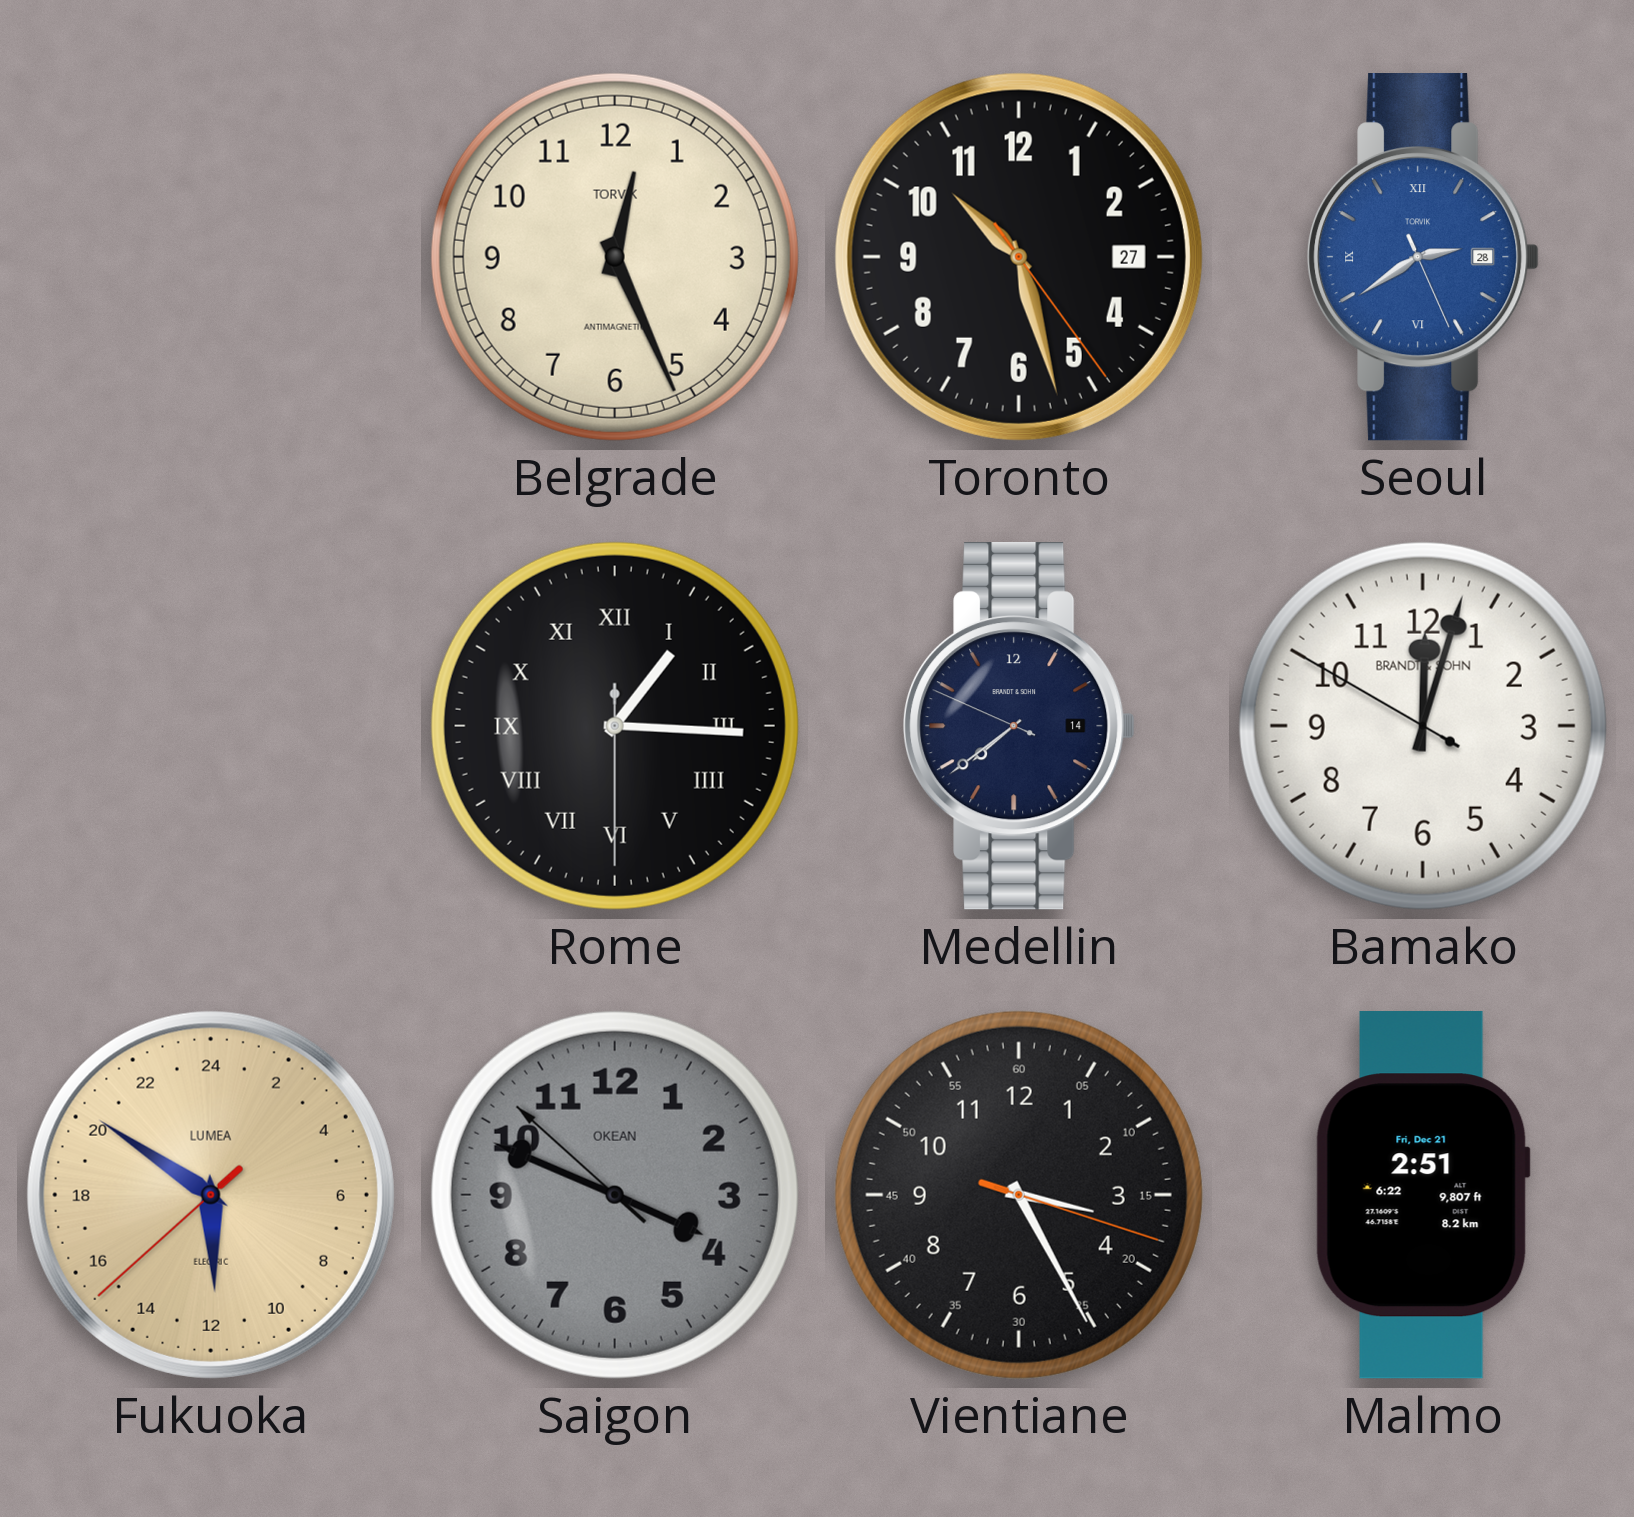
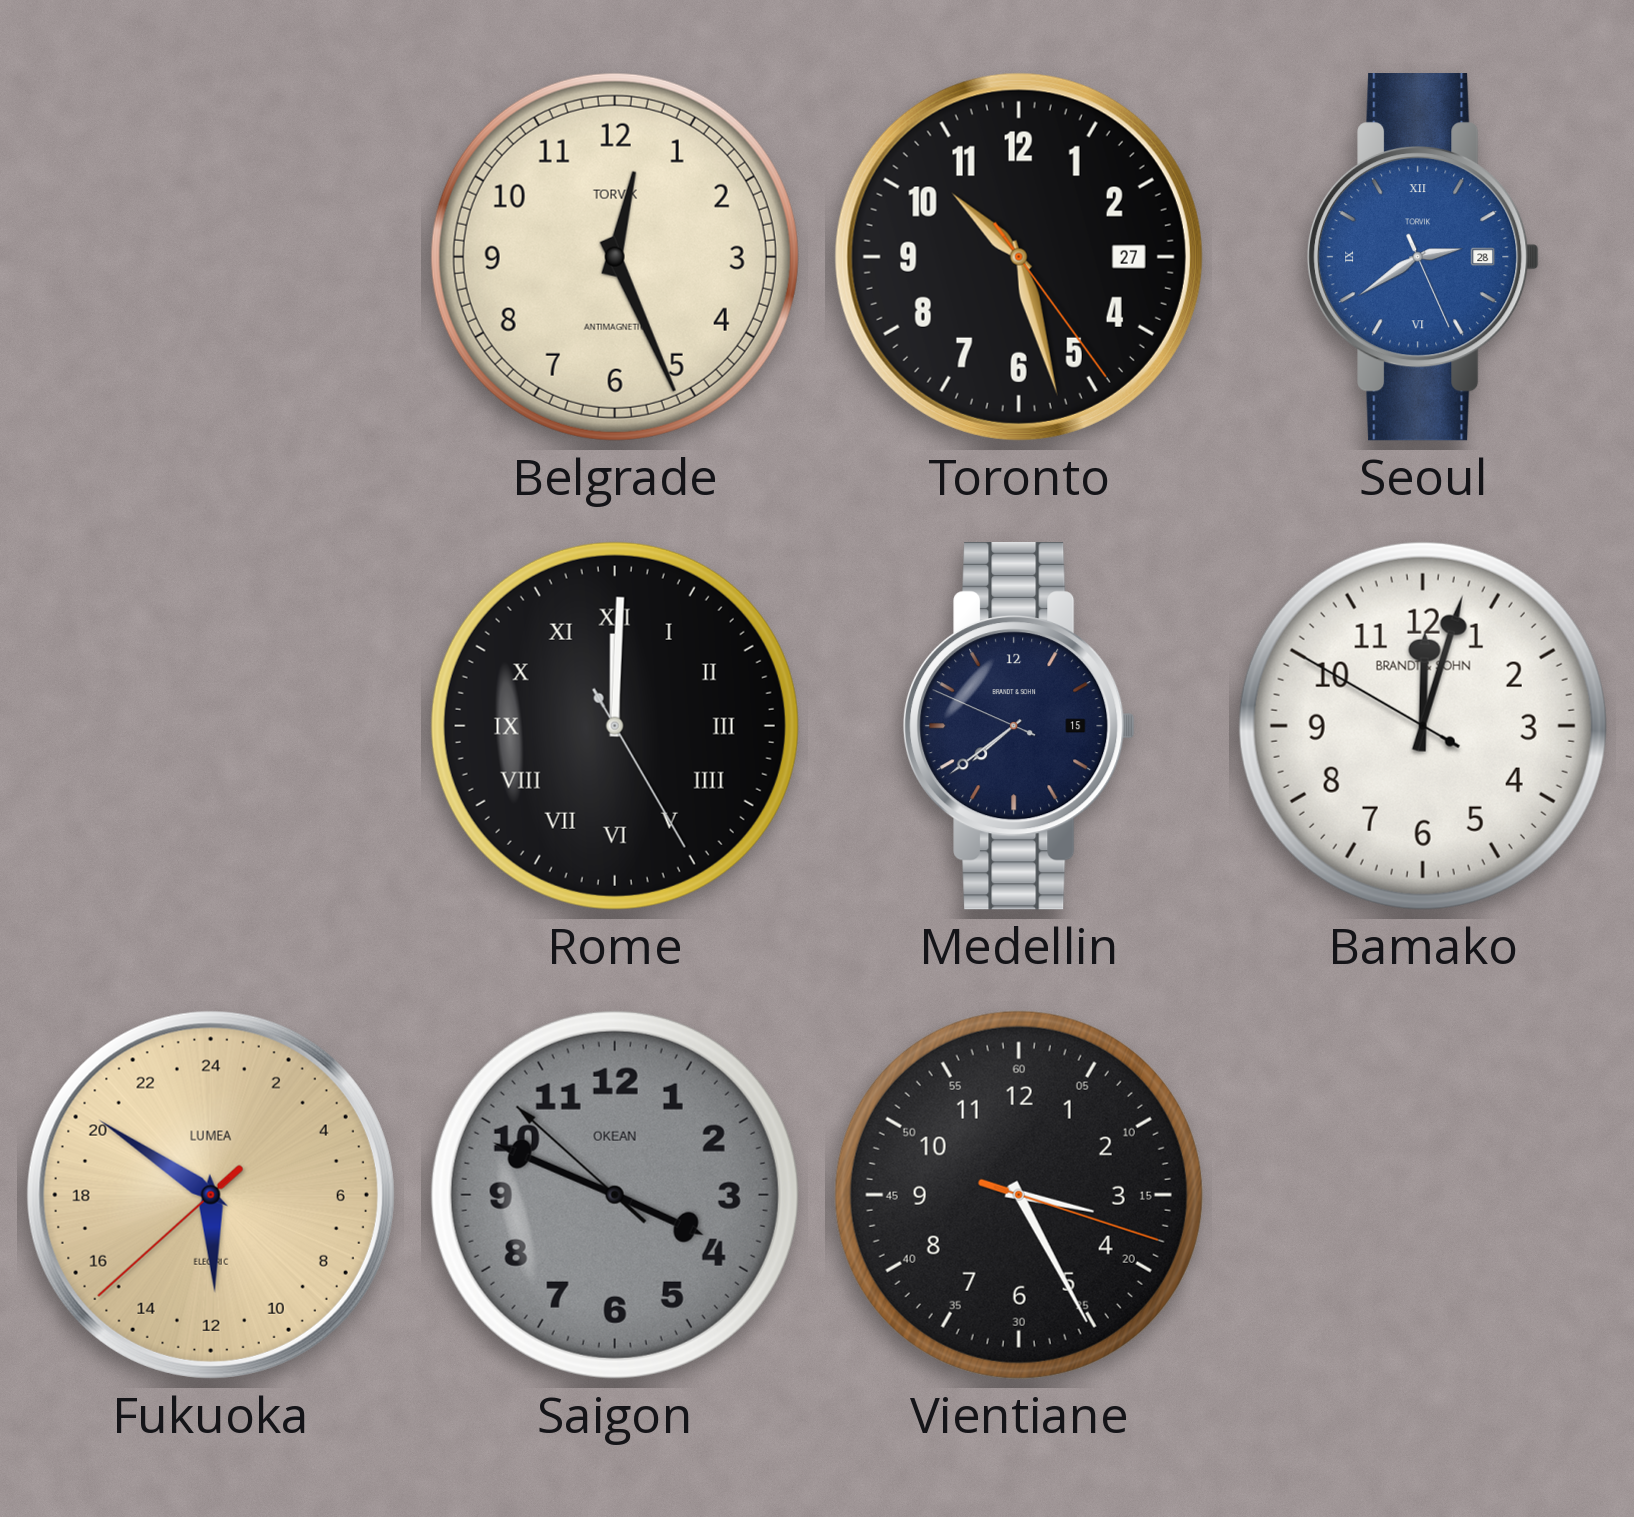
Rome: 1:15 -> 12:00 (615, 726)
Medellin date: 14 -> 15 (1019, 727)
Malmo: 2:51 -> none (1423, 1196)
